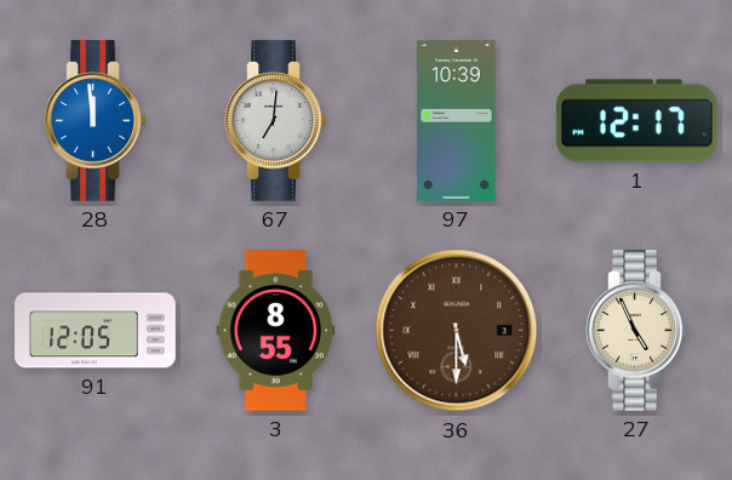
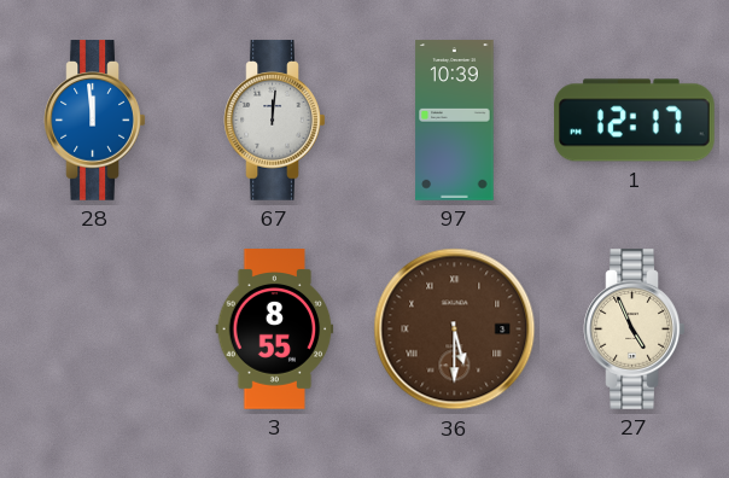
67: 7:01 -> 12:01 (275, 121)
91: 12:05 -> none (96, 331)
